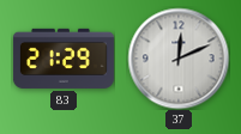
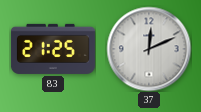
83: 21:29 -> 21:25 (53, 49)
